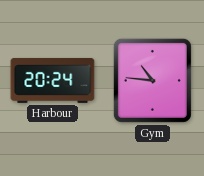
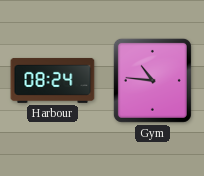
Harbour: 20:24 -> 08:24 (53, 80)
